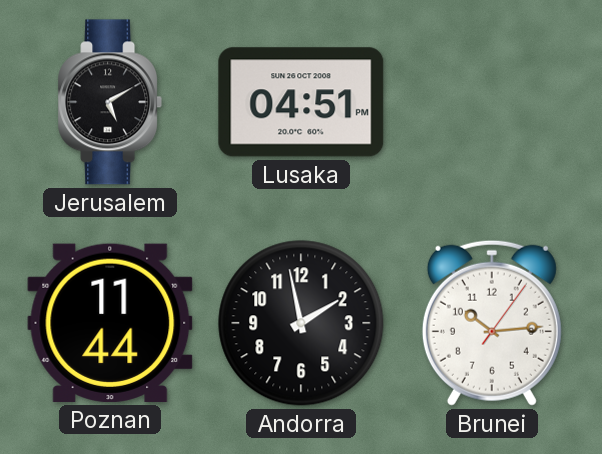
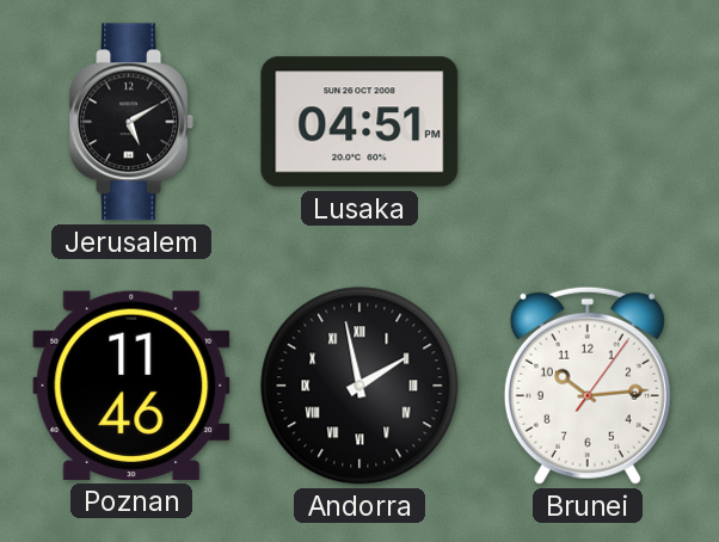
Poznan: 11:44 -> 11:46 (131, 386)
Andorra numerals: Arabic -> Roman (359, 386)
